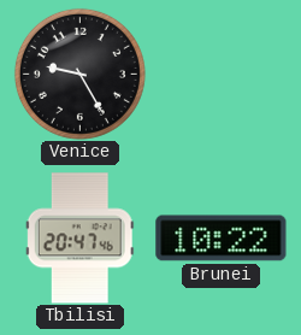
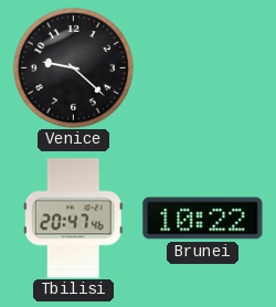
Venice: 9:25 -> 9:22 (73, 67)
